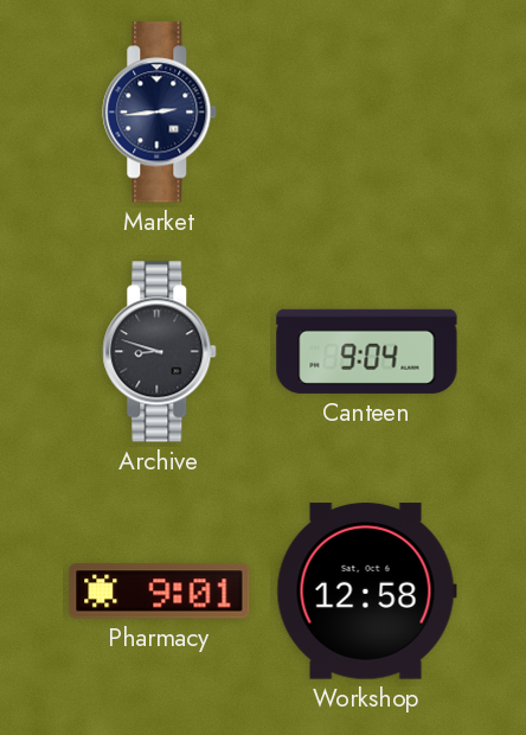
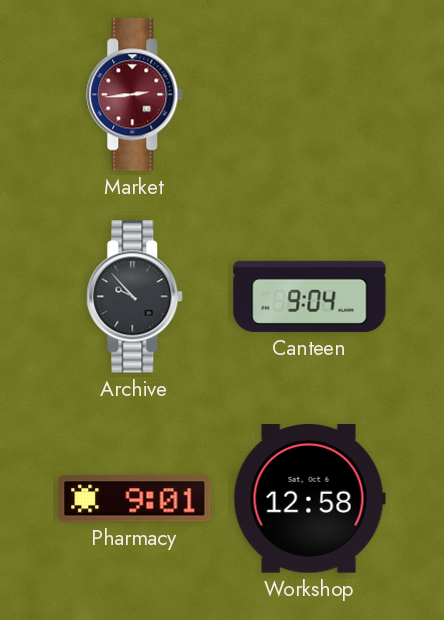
Market dial: navy -> burgundy (135, 95)
Archive: 8:48 -> 9:53 (135, 297)
